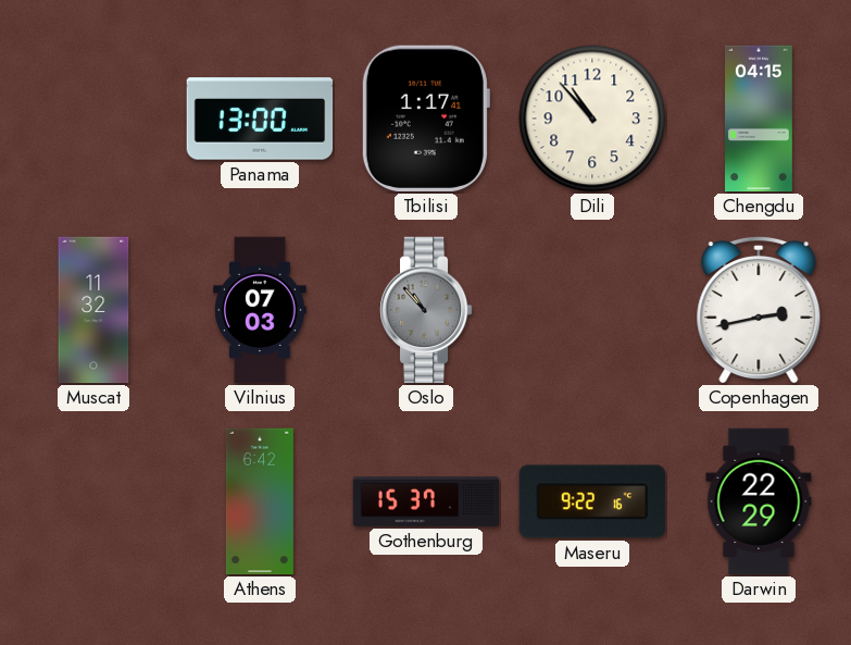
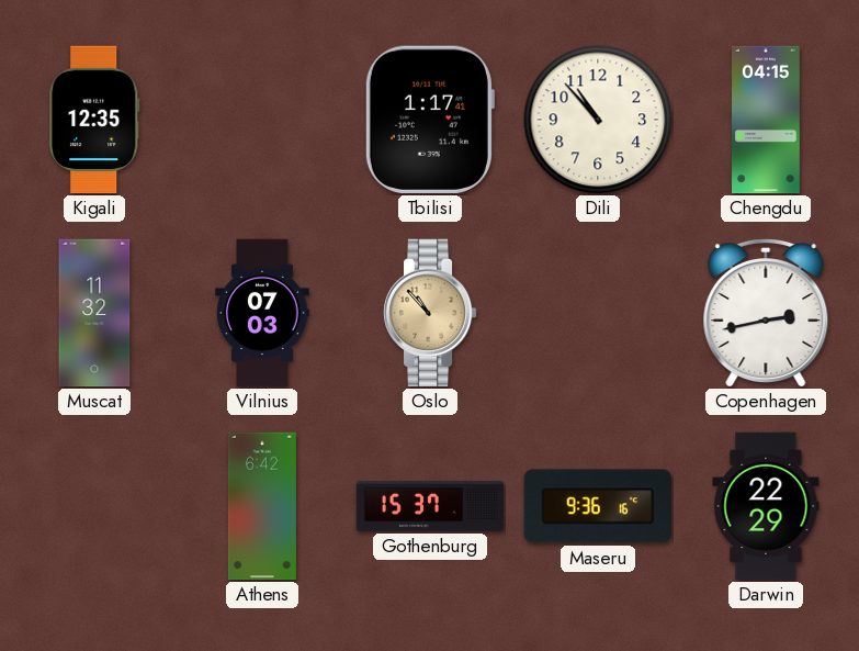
Kigali: none -> 12:35 (94, 120)
Panama: 13:00 -> none (260, 119)
Oslo dial: grey -> champagne (430, 313)
Maseru: 9:22 -> 9:36 (597, 506)
